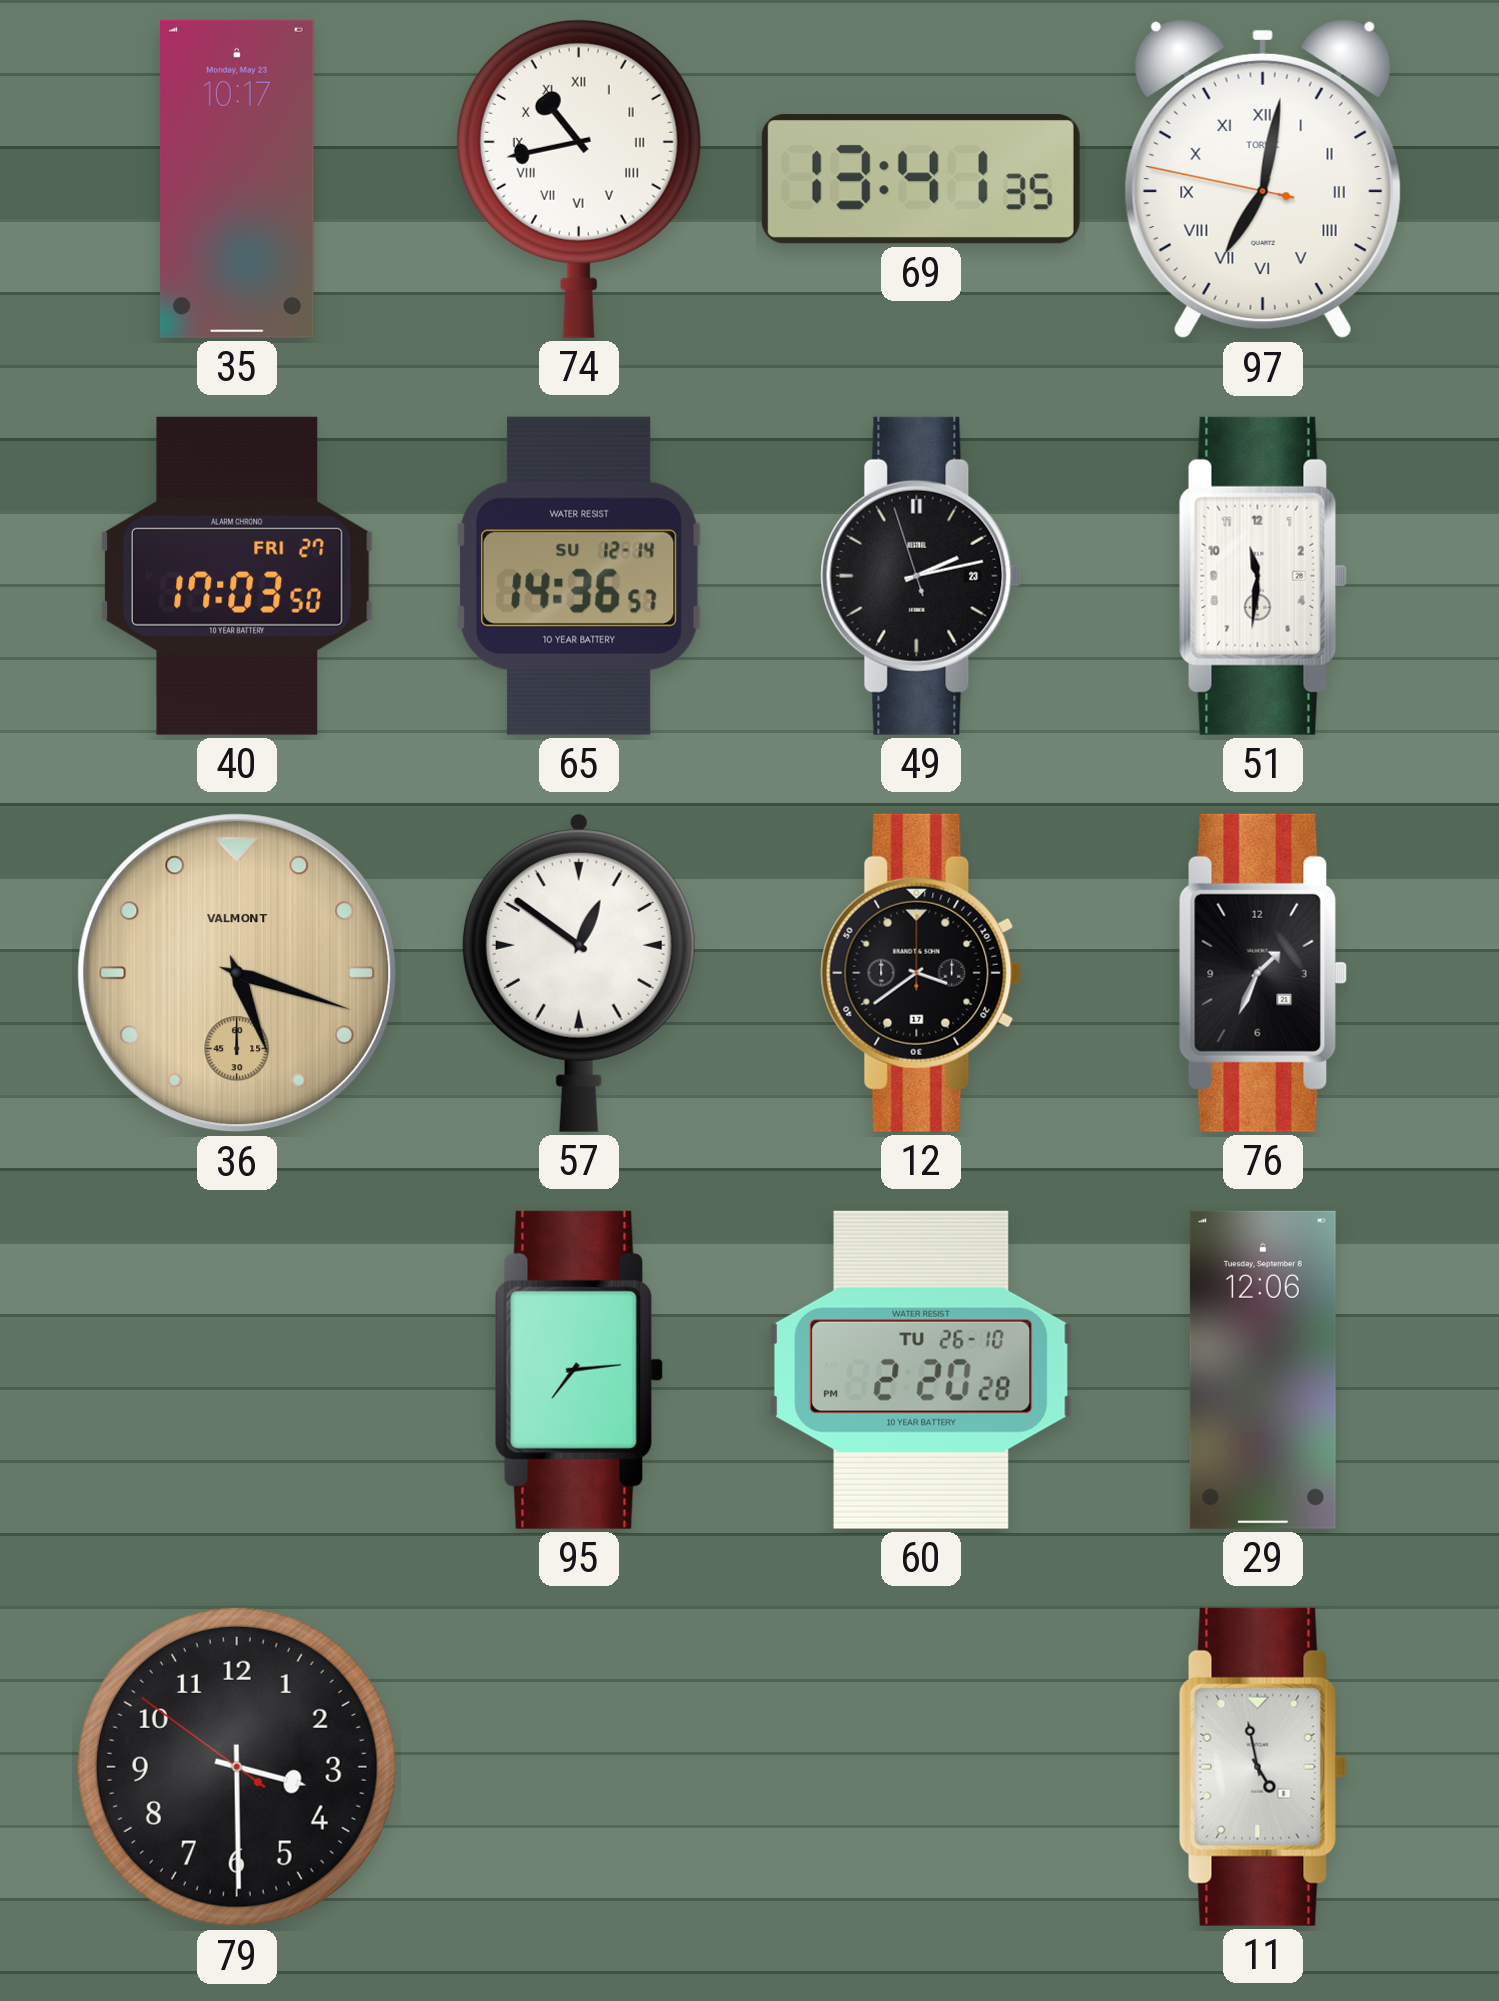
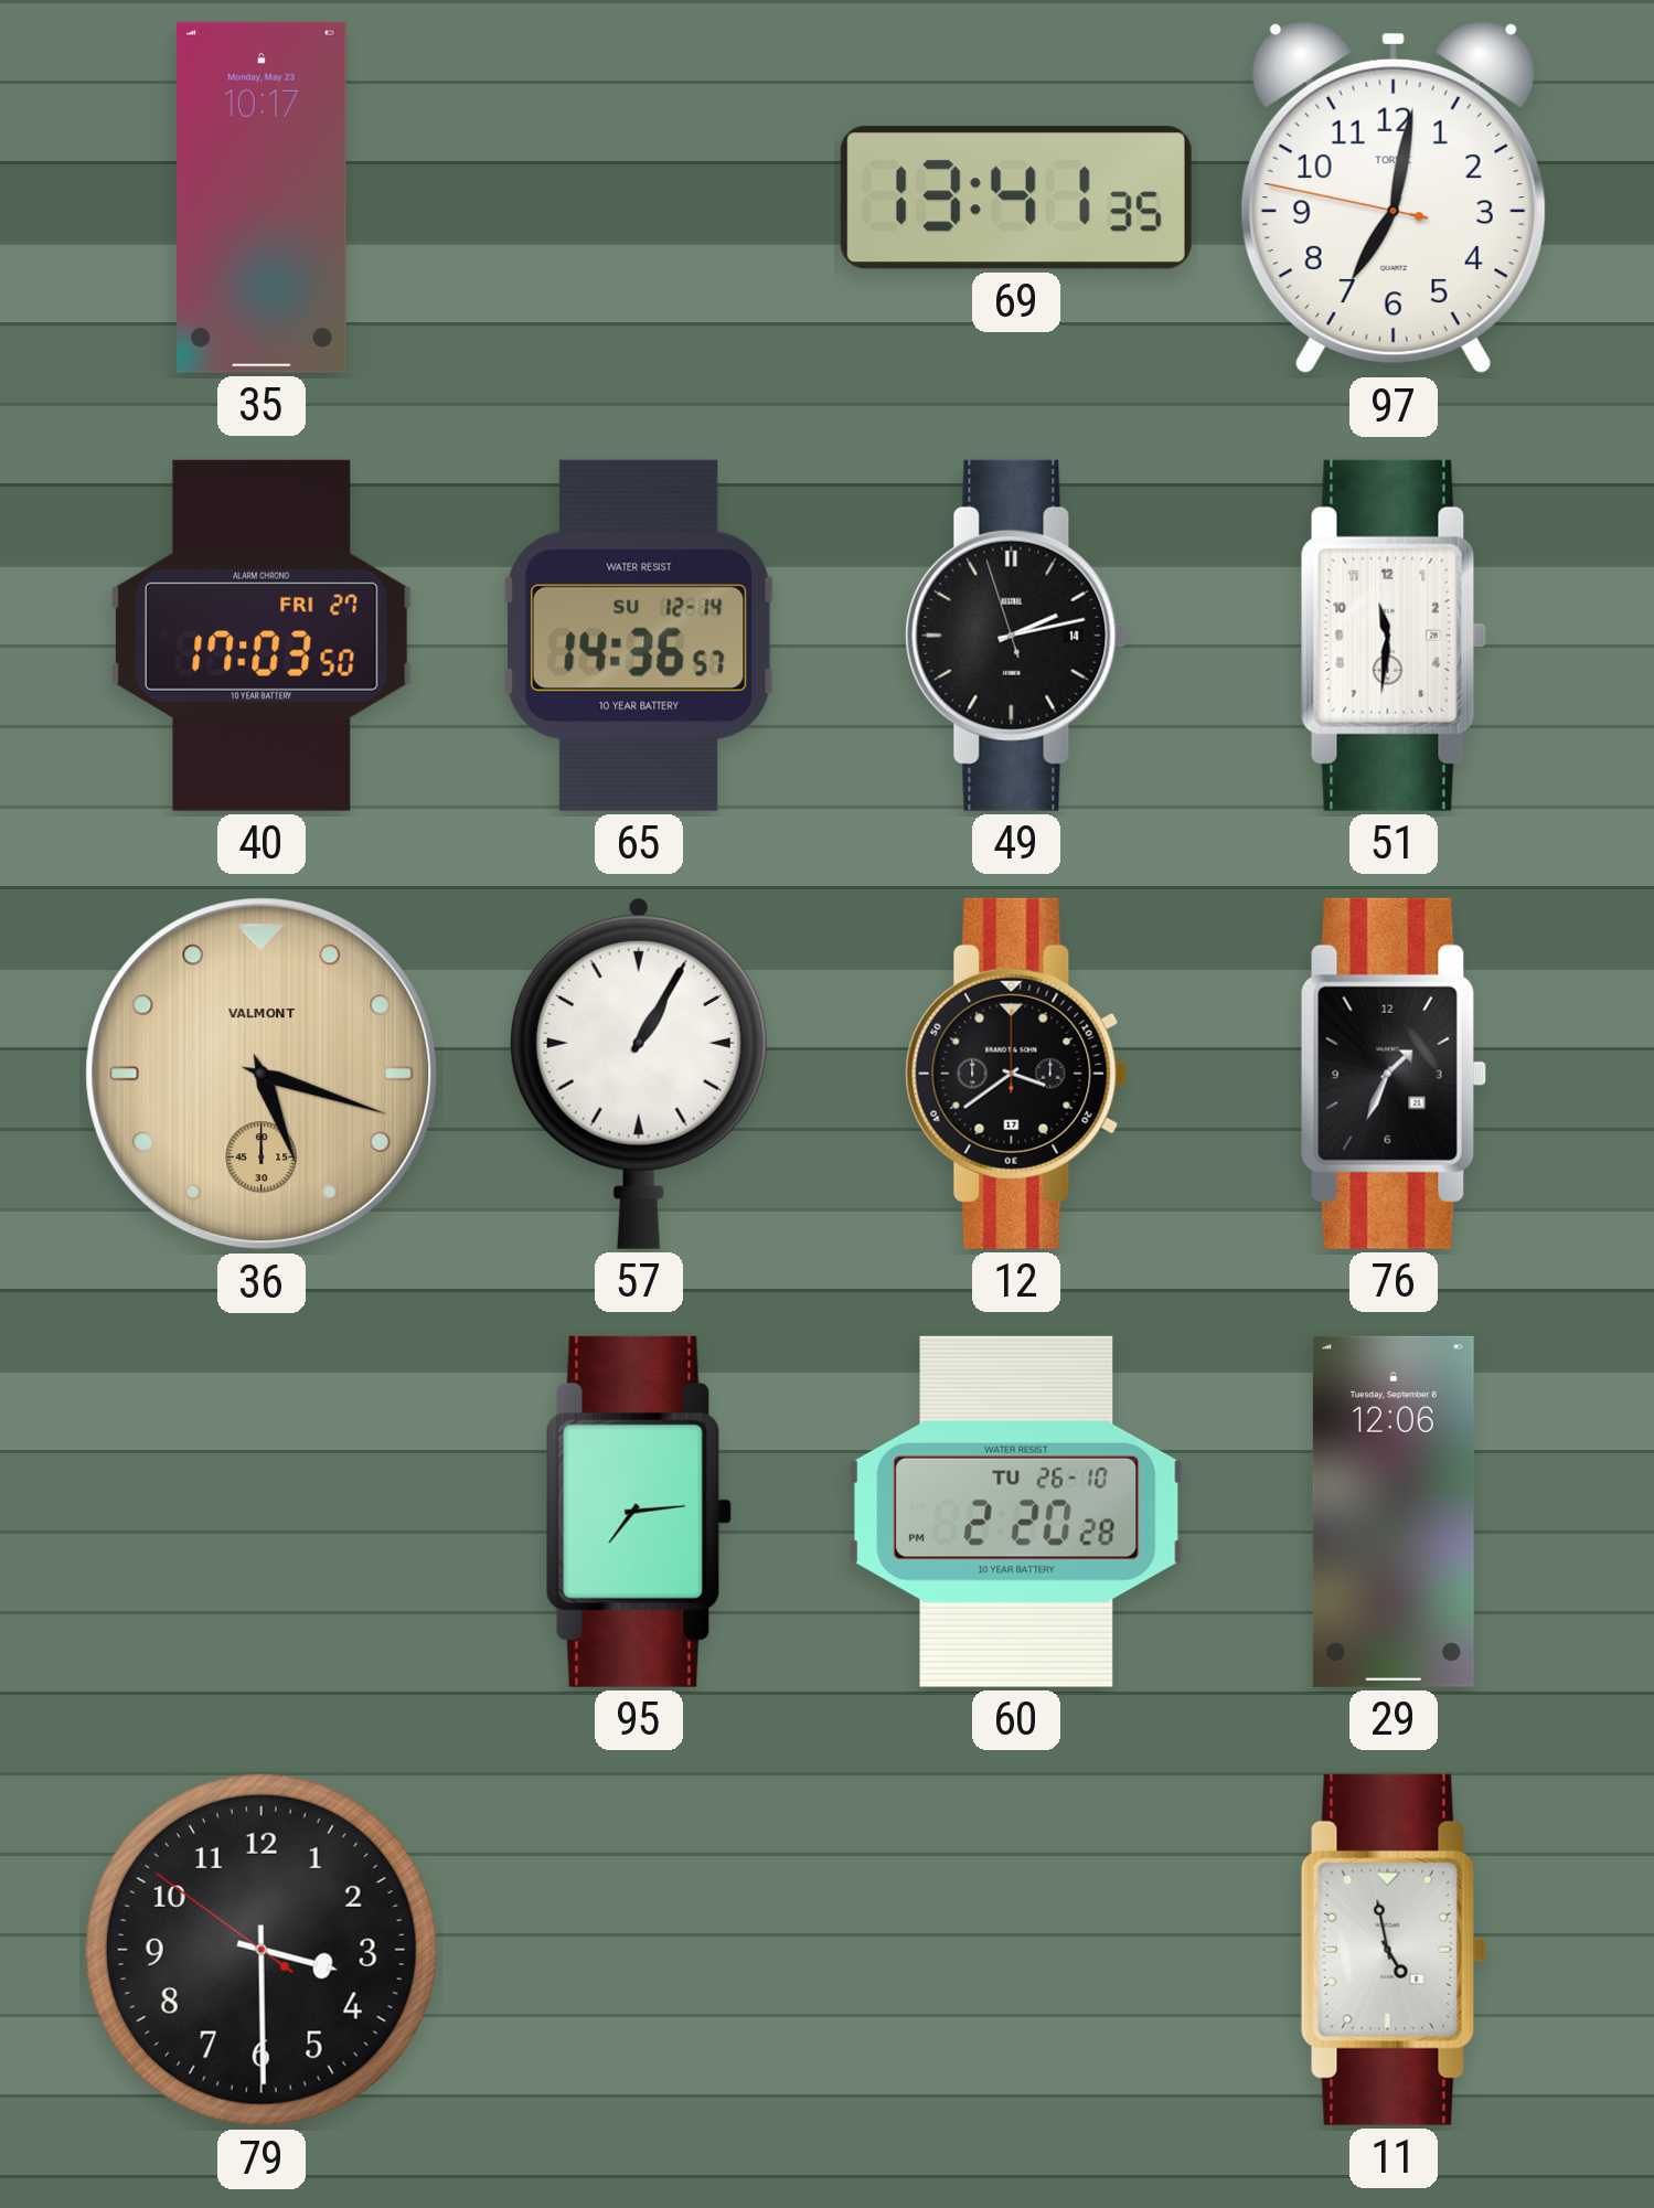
74: 10:43 -> none (579, 178)
97 numerals: Roman -> Arabic (1394, 198)
49 date: 23 -> 14 (1016, 636)
57: 12:51 -> 1:05 (639, 1073)
